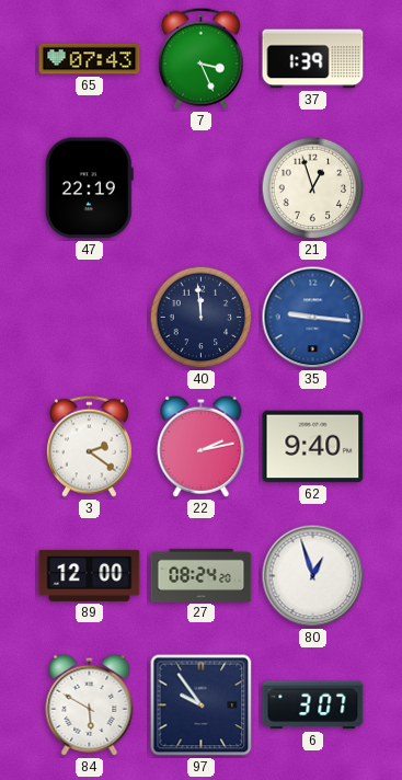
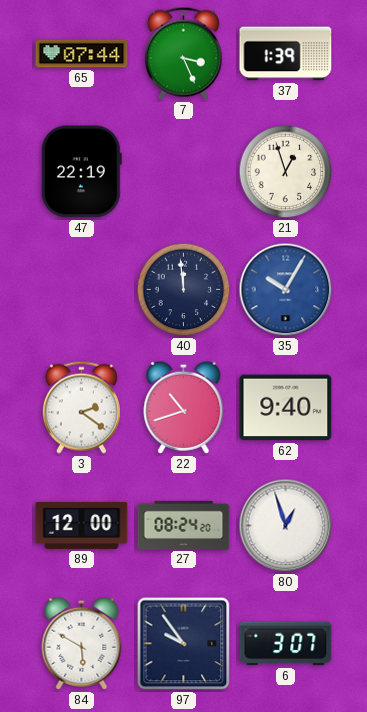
65: 07:43 -> 07:44 (82, 54)
35: 9:16 -> 10:05 (286, 290)
22: 2:13 -> 10:42 (184, 407)
